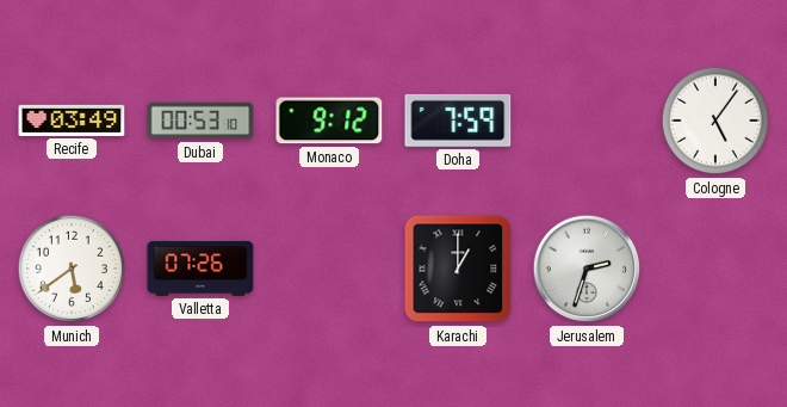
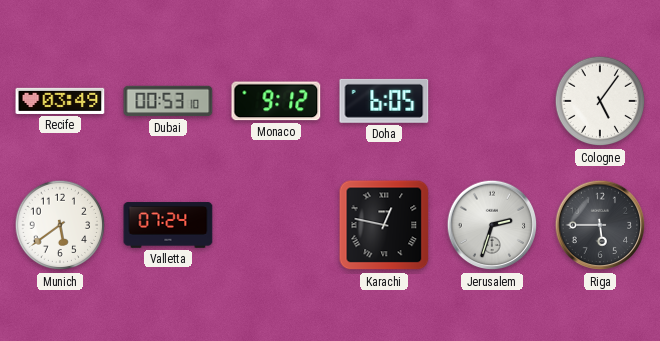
Doha: 7:59 -> 6:05 (384, 101)
Valletta: 07:26 -> 07:24 (168, 225)
Karachi: 1:00 -> 12:47 (384, 225)
Riga: none -> 5:45 (600, 225)
